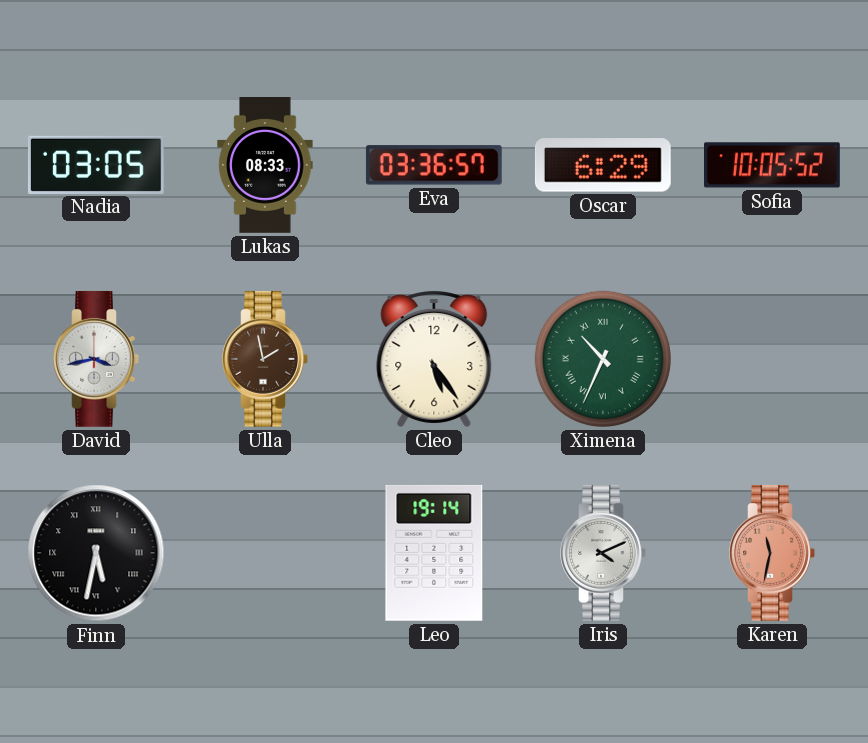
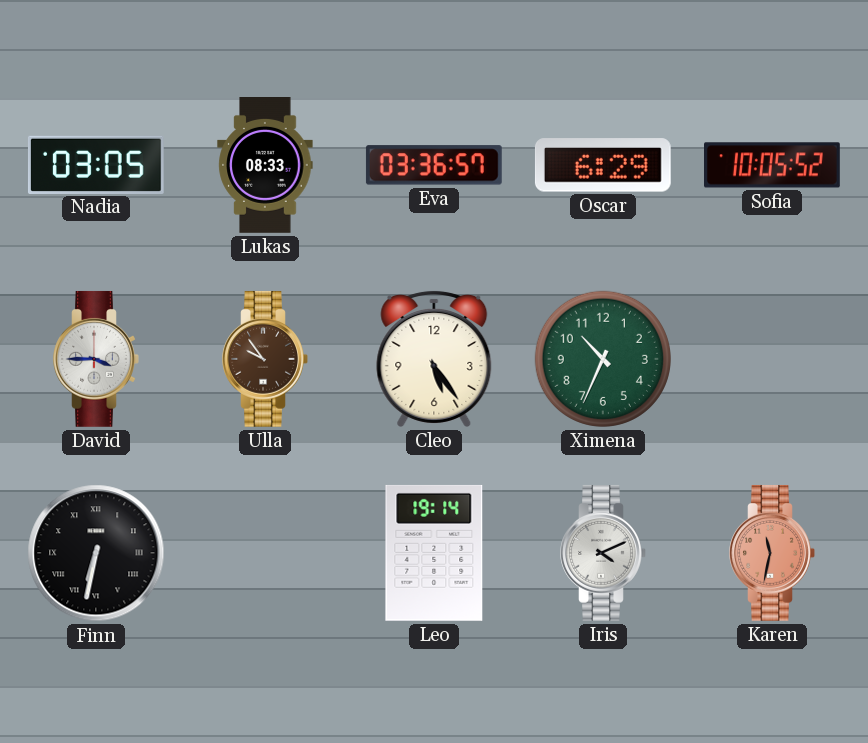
David: 3:43 -> 3:45 (96, 359)
Ulla: 1:58 -> 9:54 (265, 359)
Ximena numerals: Roman -> Arabic (603, 359)
Finn: 5:32 -> 6:32 (96, 553)
